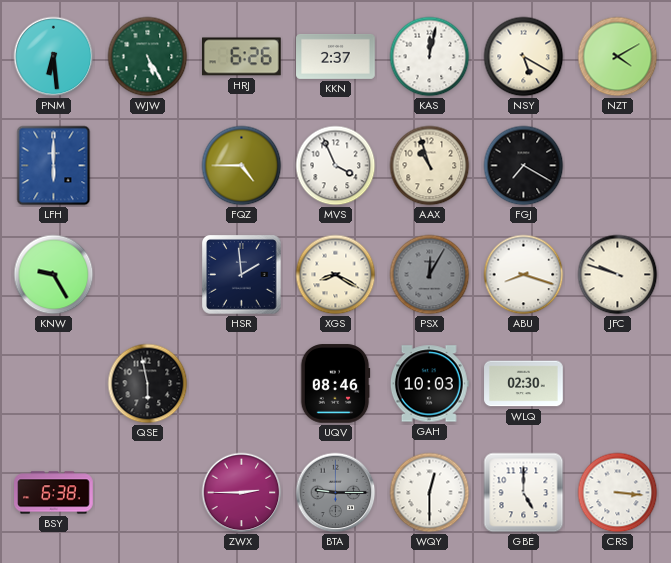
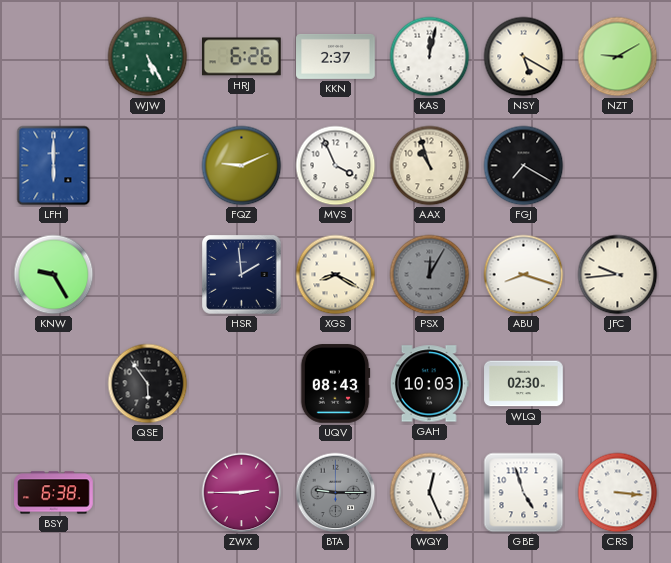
PNM: 6:29 -> none (54, 57)
NZT: 4:10 -> 9:10 (618, 57)
FQZ: 4:45 -> 9:11 (242, 166)
JFC: 9:48 -> 9:44 (618, 275)
QSE: 5:58 -> 5:54 (148, 384)
UQV: 08:46 -> 08:43 (335, 384)
WQY: 12:30 -> 12:26 (430, 493)
GBE: 5:00 -> 4:57 (524, 493)
